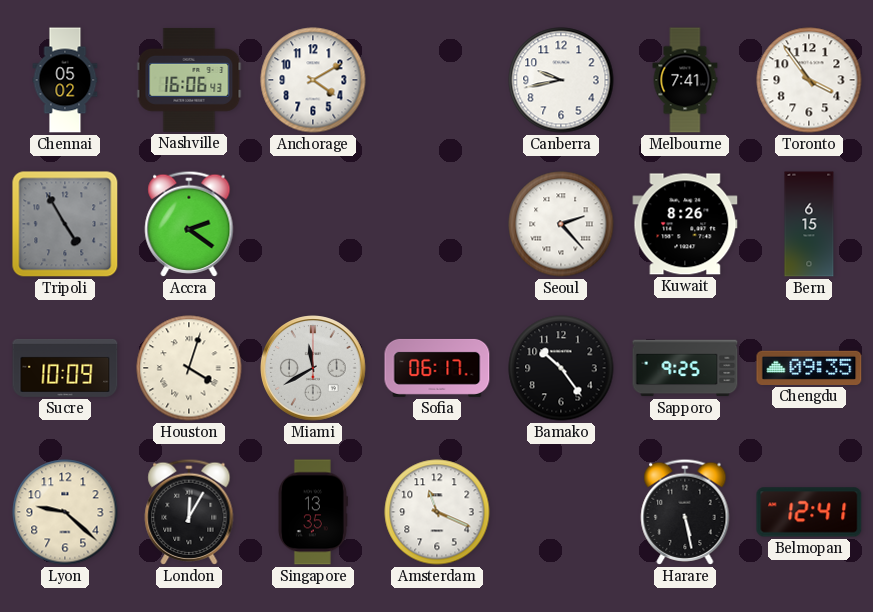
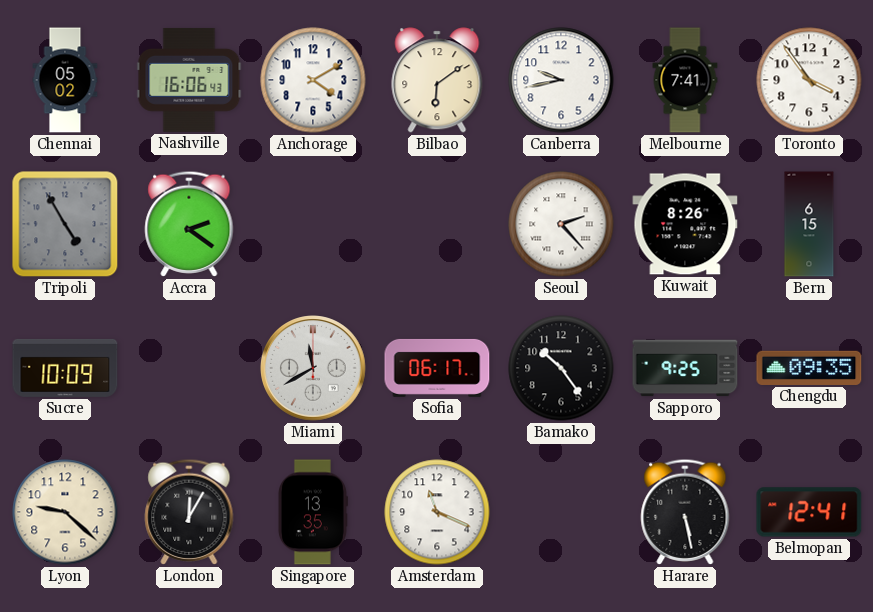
Bilbao: none -> 6:09 (437, 80)
Houston: 4:03 -> none (189, 368)
